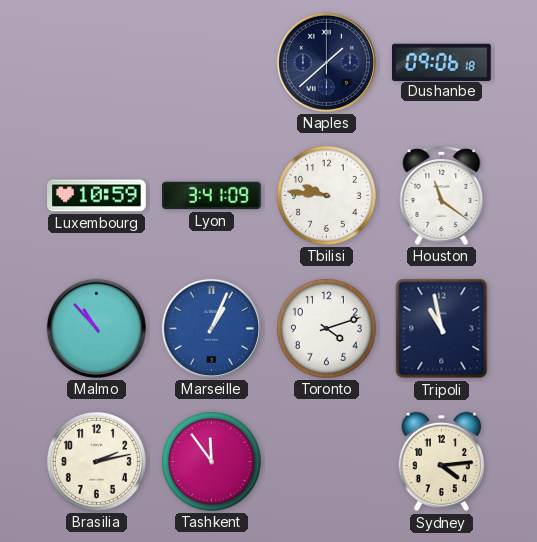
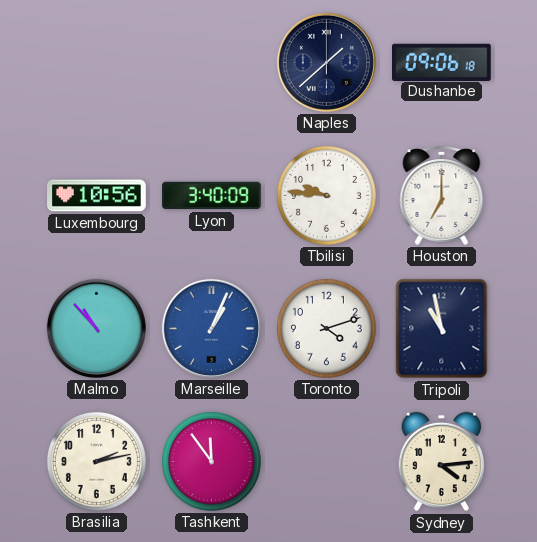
Luxembourg: 10:59 -> 10:56 (97, 196)
Lyon: 3:41 -> 3:40 (212, 196)
Houston: 11:21 -> 7:00 (442, 195)
